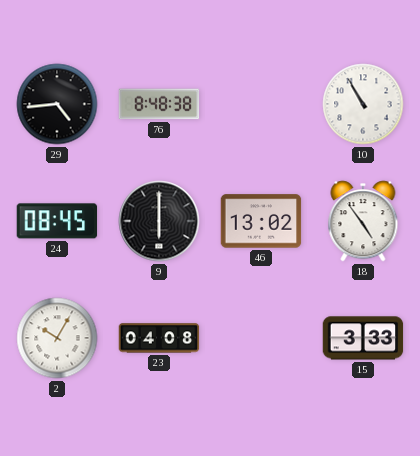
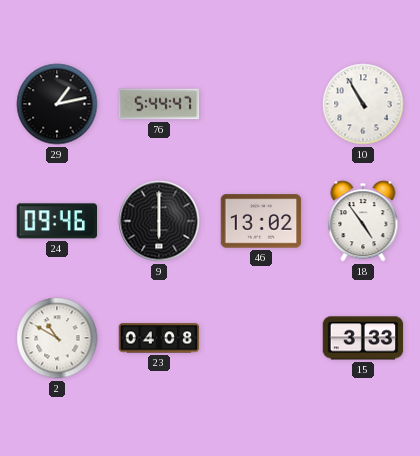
29: 4:44 -> 1:13 (57, 104)
76: 8:48 -> 5:44 (159, 104)
24: 08:45 -> 09:46 (57, 221)
2: 10:05 -> 10:50 (57, 338)
